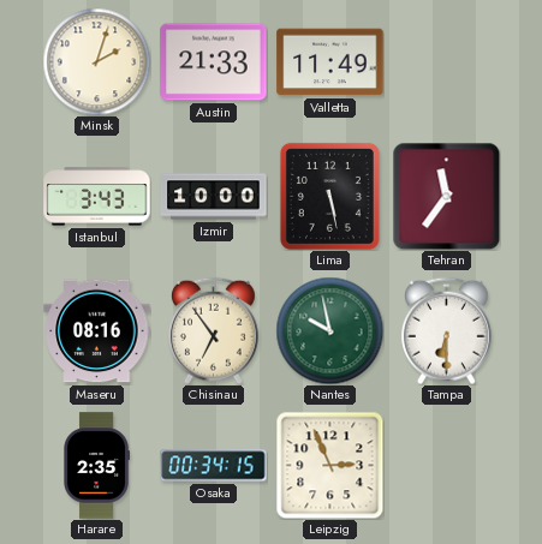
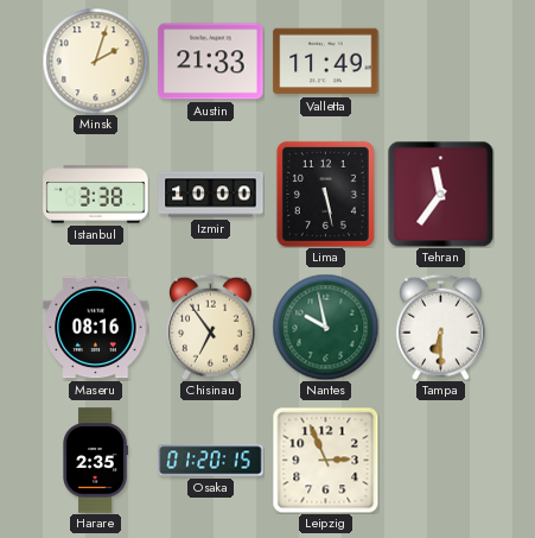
Istanbul: 3:43 -> 3:38 (96, 195)
Osaka: 00:34 -> 01:20 (211, 461)
